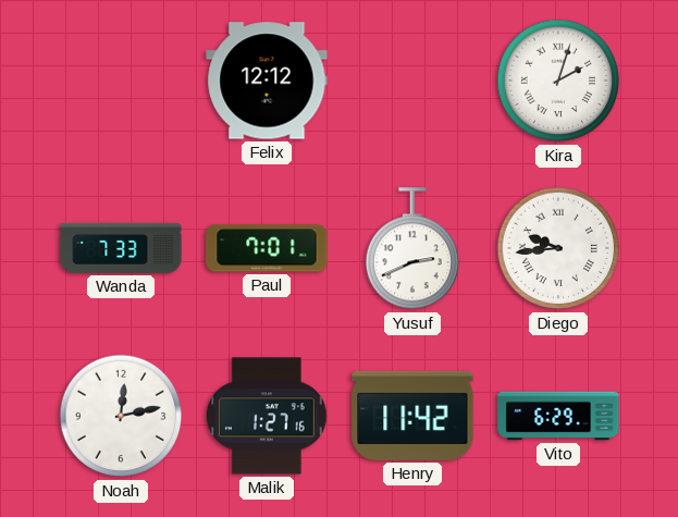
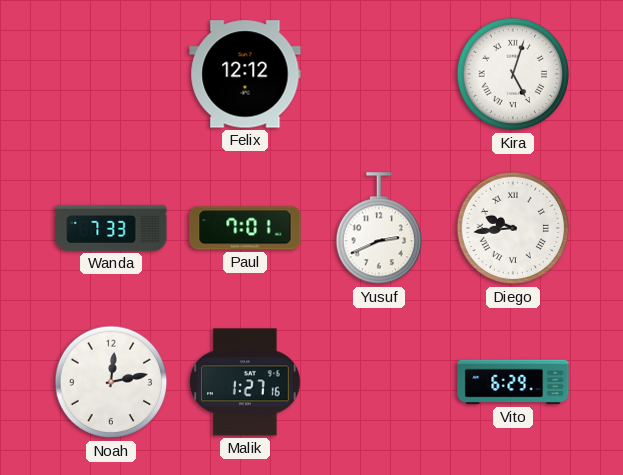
Kira: 2:03 -> 5:03 (513, 74)
Henry: 11:42 -> none (412, 416)
